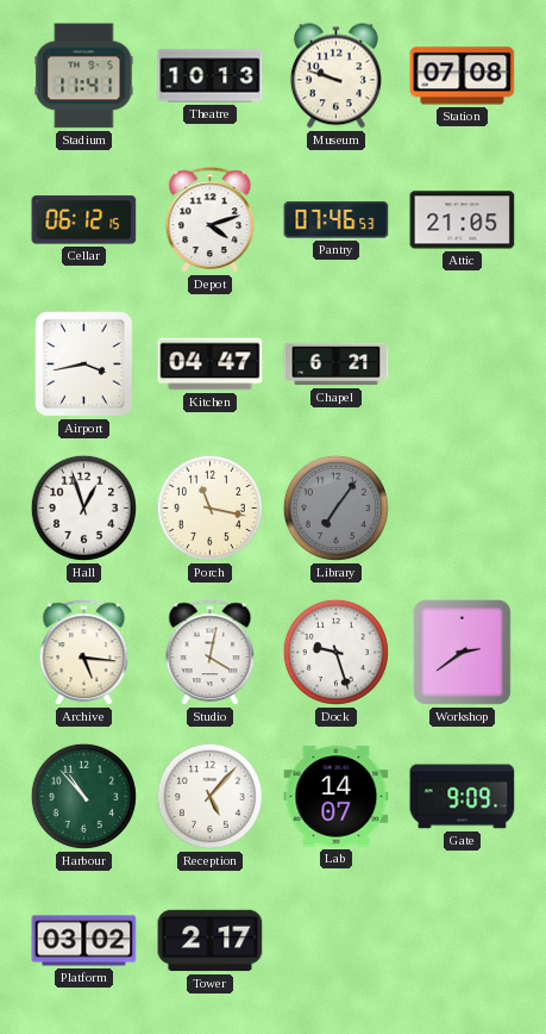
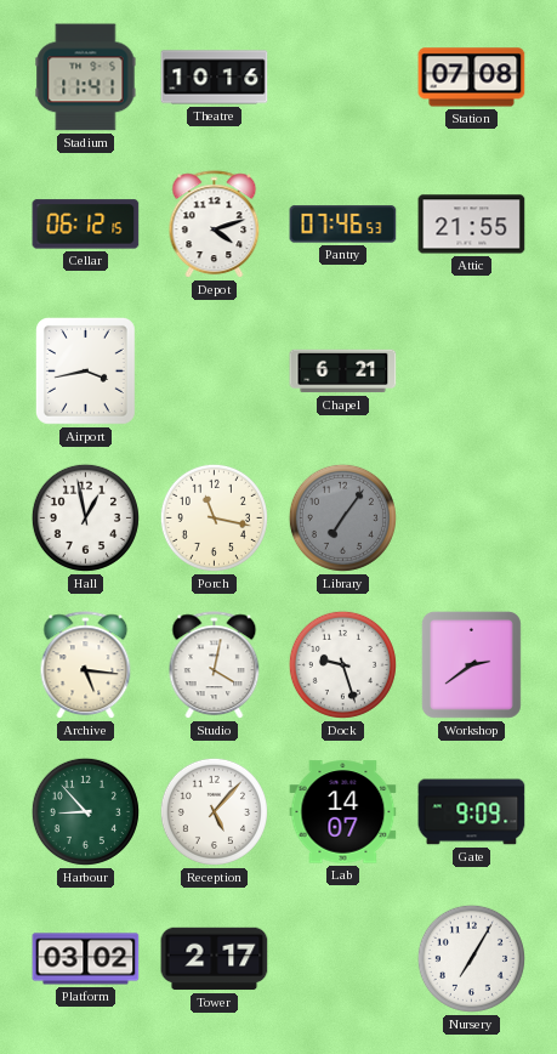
Theatre: 10:13 -> 10:16 (215, 78)
Museum: 9:48 -> none (335, 76)
Attic: 21:05 -> 21:55 (472, 225)
Kitchen: 04:47 -> none (211, 365)
Hall: 12:57 -> 12:58 (85, 517)
Harbour: 10:53 -> 8:53 (85, 811)
Nursery: none -> 7:05 (471, 958)
